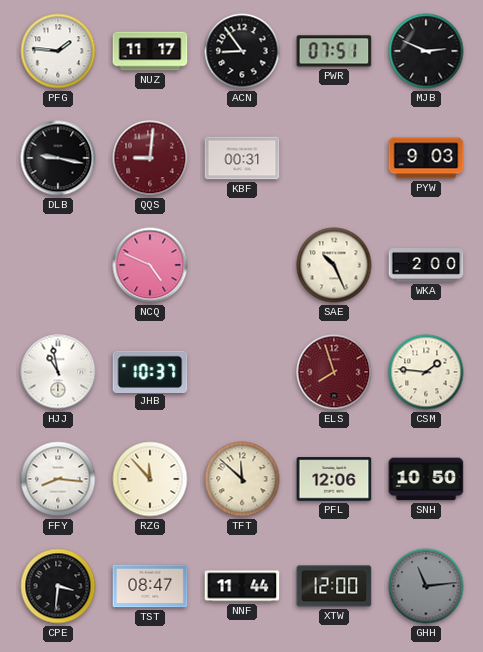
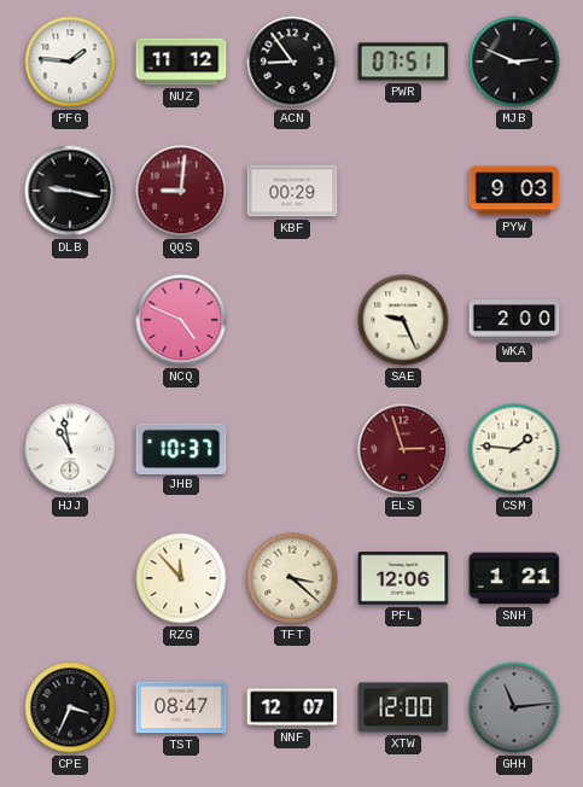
NUZ: 11:17 -> 11:12 (181, 62)
KBF: 00:31 -> 00:29 (292, 191)
SAE: 10:26 -> 9:26 (403, 320)
ELS: 7:57 -> 2:57 (403, 449)
FFY: 8:16 -> none (58, 479)
TFT: 11:52 -> 3:22 (292, 578)
SNH: 10:50 -> 1:21 (514, 578)
CPE: 3:31 -> 3:34 (70, 707)
NNF: 11:44 -> 12:07 (292, 707)
